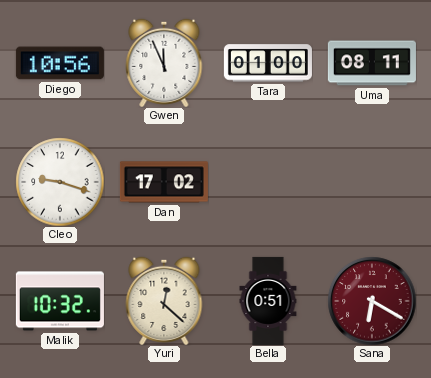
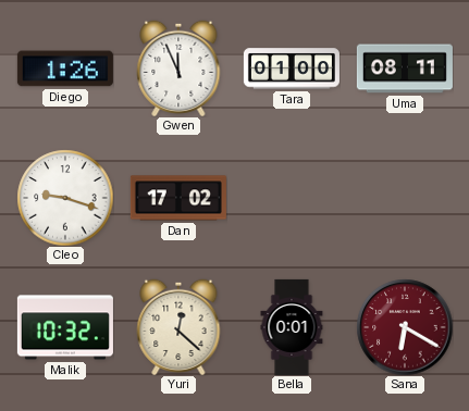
Diego: 10:56 -> 1:26 (65, 68)
Bella: 0:51 -> 0:01 (292, 327)
